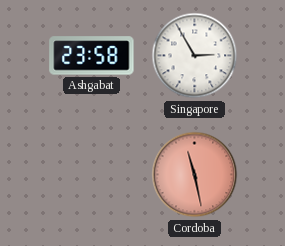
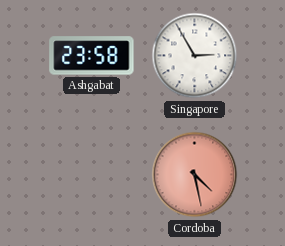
Cordoba: 11:28 -> 4:28 (195, 175)
